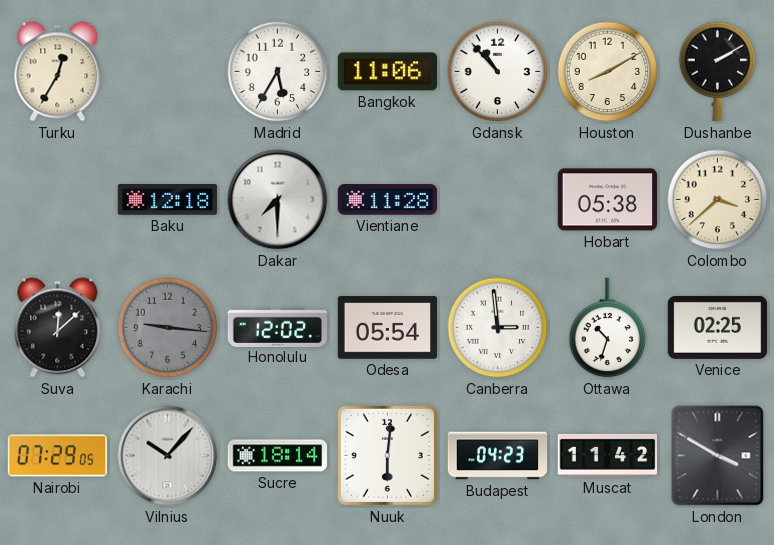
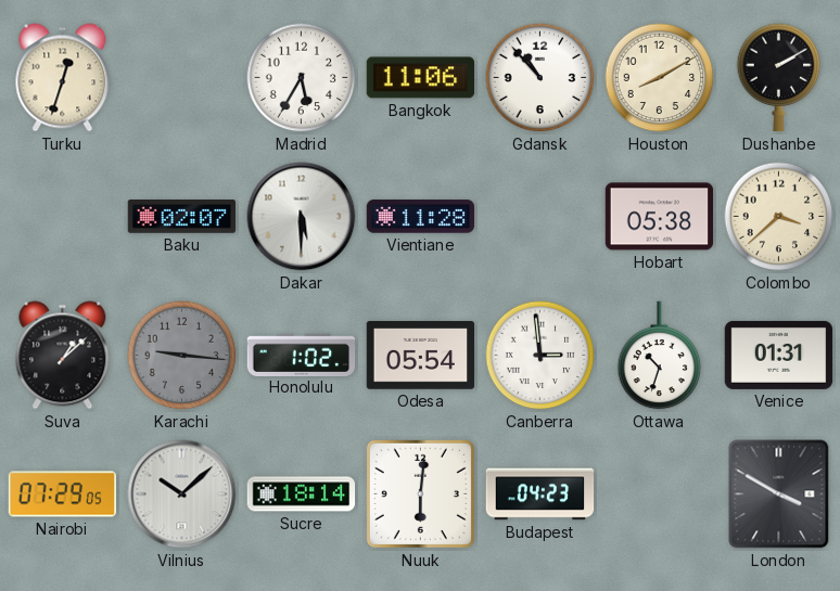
Turku: 12:35 -> 12:33 (63, 78)
Baku: 12:18 -> 02:07 (182, 217)
Dakar: 7:30 -> 5:30 (302, 217)
Suva: 12:08 -> 1:08 (63, 356)
Honolulu: 12:02 -> 1:02 (302, 355)
Venice: 02:25 -> 01:31 (779, 355)
Vilnius: 10:07 -> 10:08 (182, 494)
Muscat: 11:42 -> none (608, 455)
